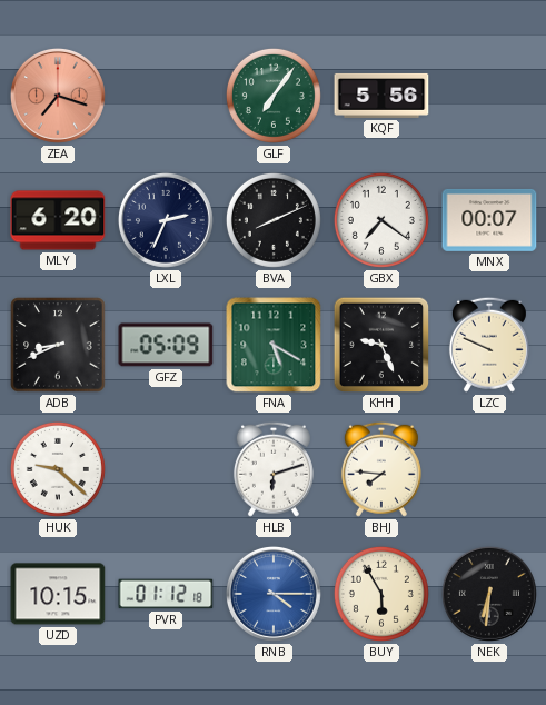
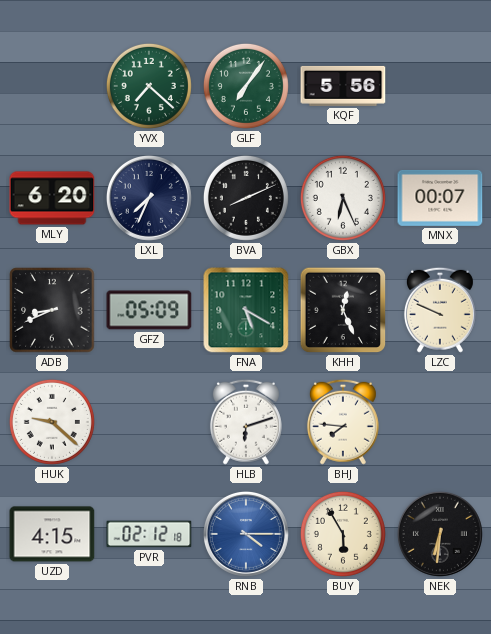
ZEA: 7:18 -> none (58, 96)
YVX: none -> 7:22 (149, 86)
LXL: 2:34 -> 7:34 (149, 198)
GBX: 7:21 -> 6:26 (343, 198)
KHH: 9:26 -> 12:26 (343, 310)
UZD: 10:15 -> 4:15 (52, 534)
PVR: 01:12 -> 02:12 (149, 534)
